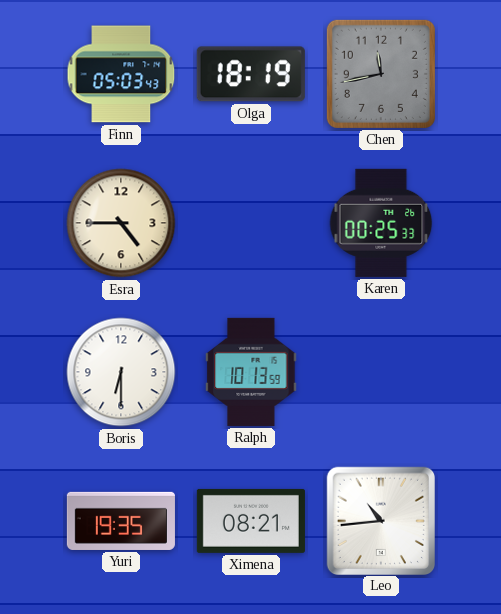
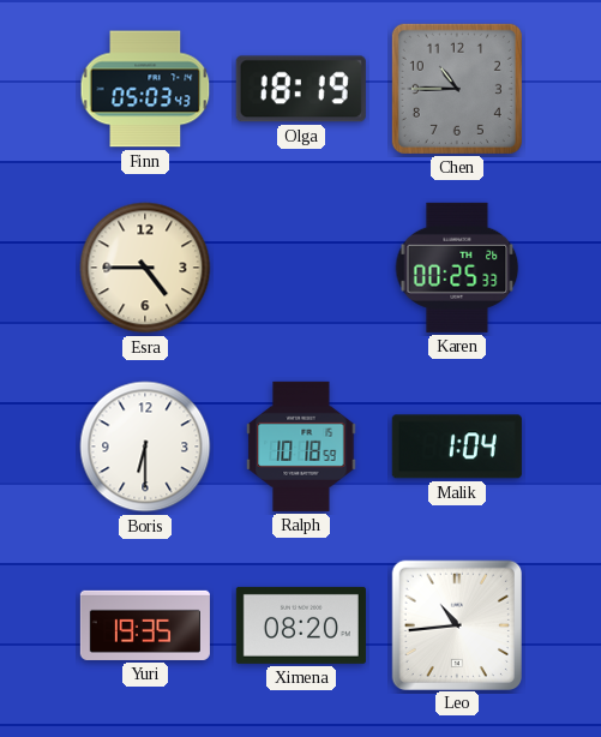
Chen: 11:43 -> 10:45 (457, 89)
Ralph: 10:13 -> 10:18 (301, 447)
Malik: none -> 1:04 (457, 447)
Ximena: 08:21 -> 08:20 (301, 625)
